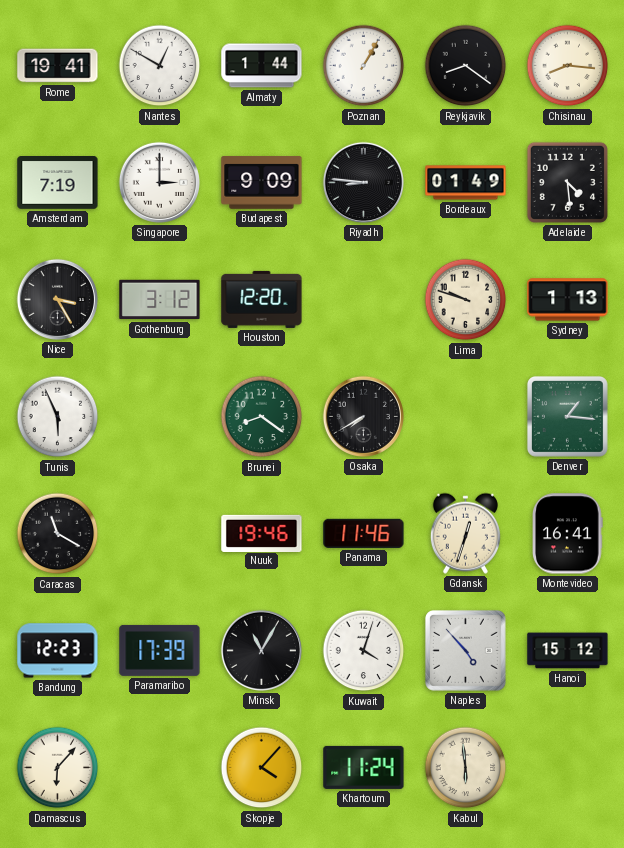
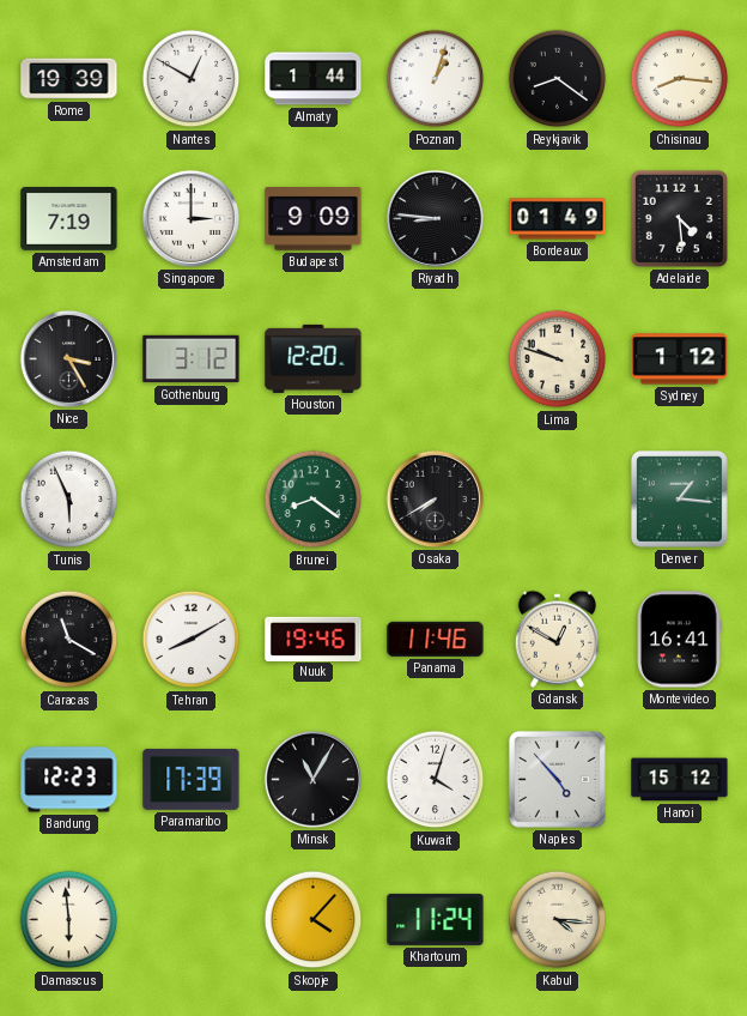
Rome: 19:41 -> 19:39 (69, 79)
Poznan: 1:05 -> 1:03 (436, 79)
Sydney: 1:13 -> 1:12 (680, 359)
Tehran: none -> 8:10 (192, 640)
Gdansk: 12:33 -> 12:50 (557, 639)
Damascus: 6:07 -> 5:59 (69, 920)
Kabul: 5:59 -> 4:16 (558, 920)
